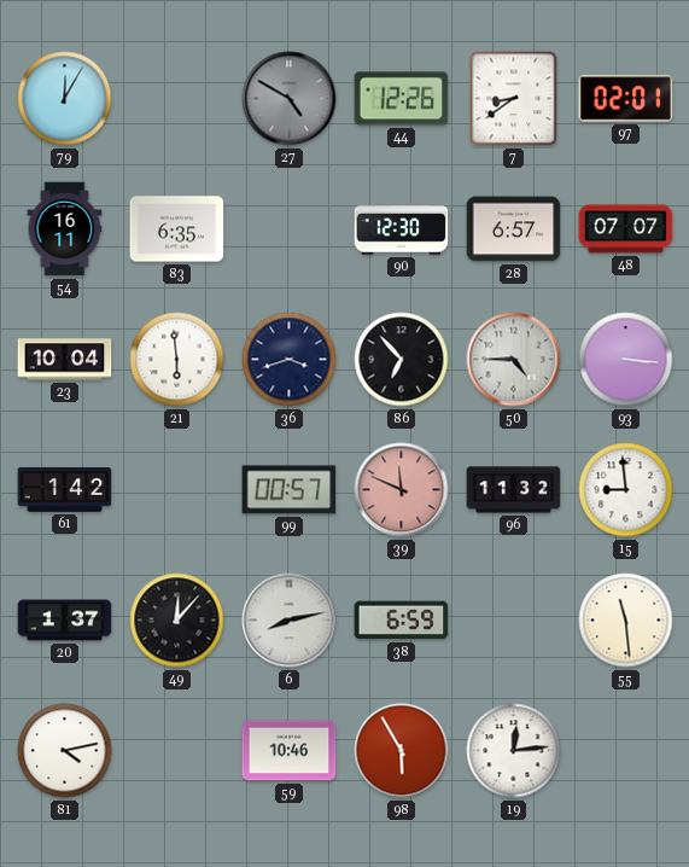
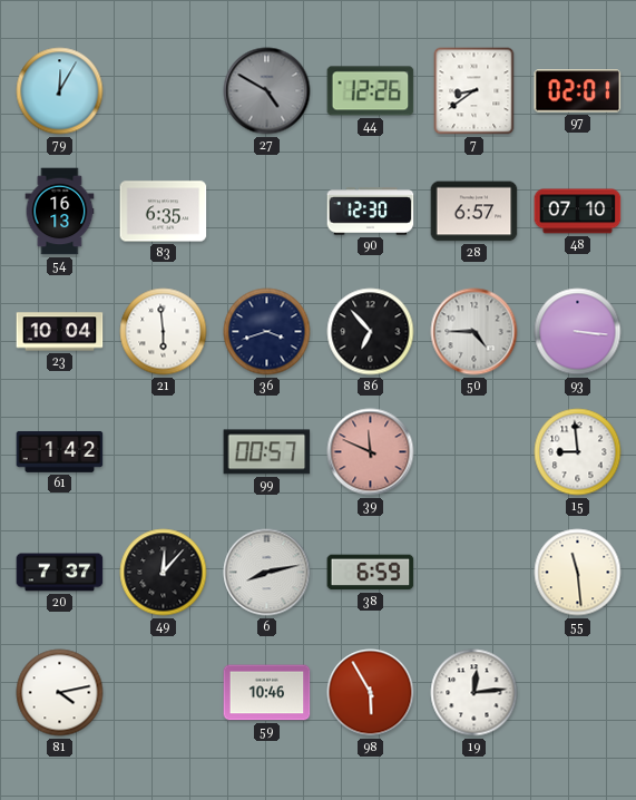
54: 16:11 -> 16:13 (60, 212)
48: 07:07 -> 07:10 (578, 212)
96: 11:32 -> none (514, 490)
20: 1:37 -> 7:37 (60, 573)
